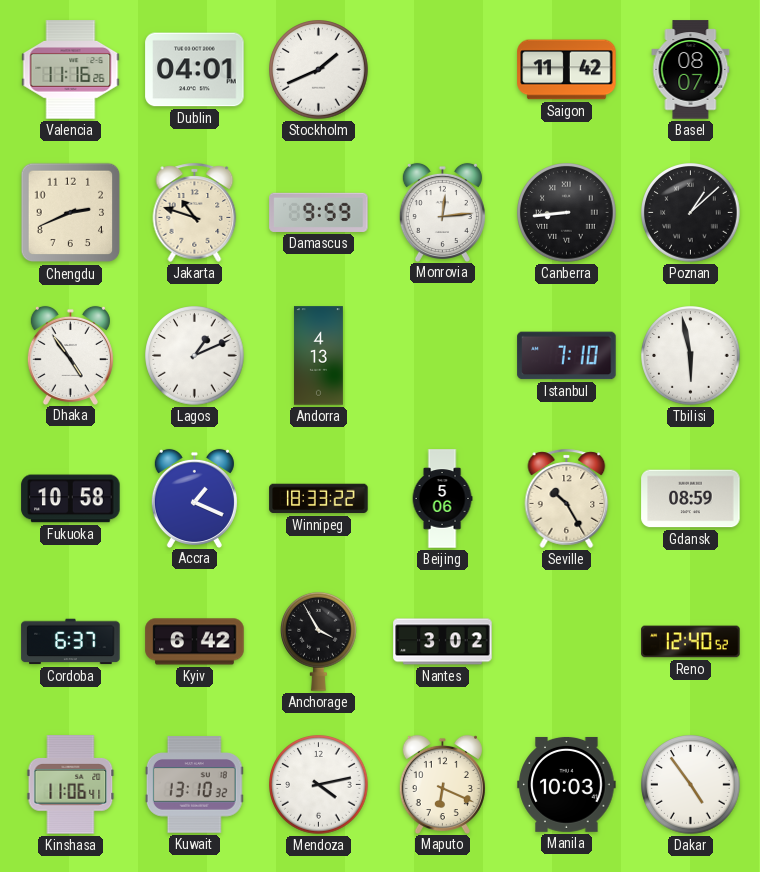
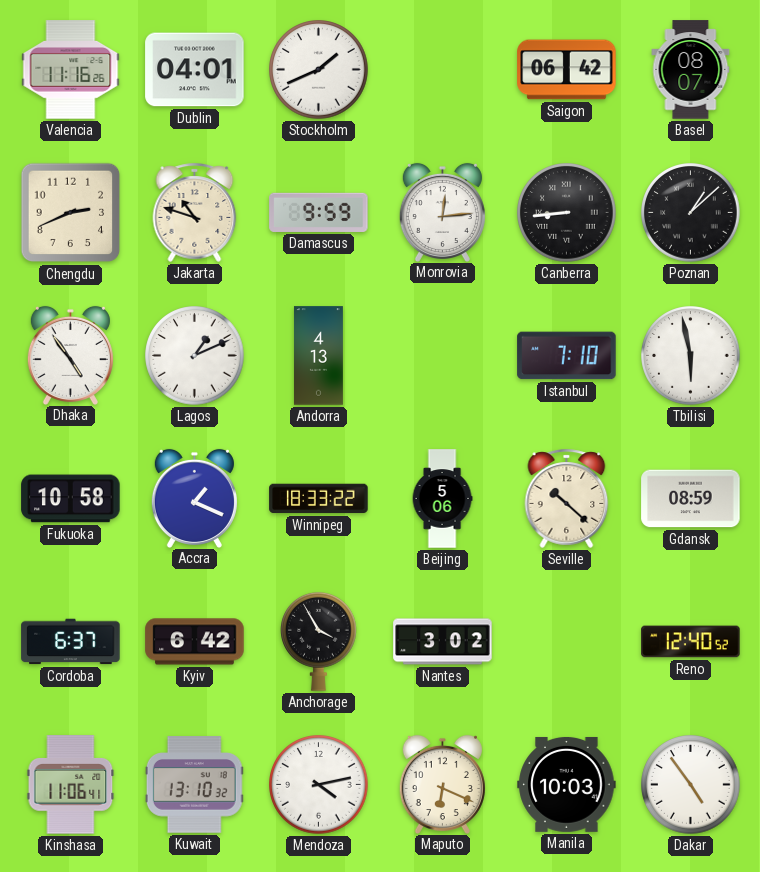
Saigon: 11:42 -> 06:42 (567, 70)
Seville: 10:25 -> 10:22 (567, 498)
